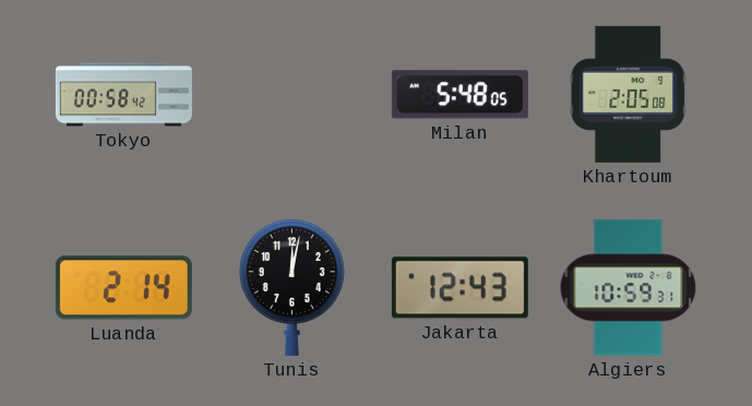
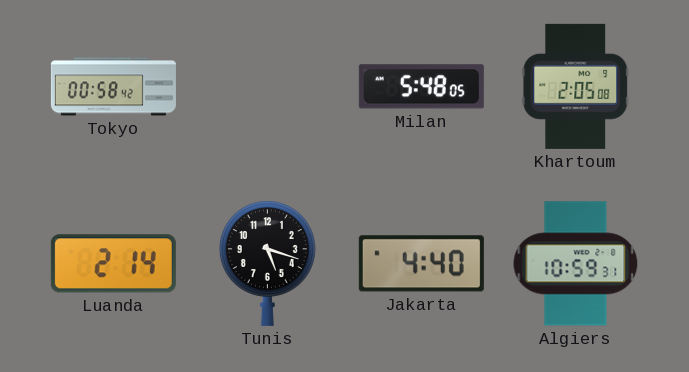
Tunis: 12:02 -> 5:18 (267, 263)
Jakarta: 12:43 -> 4:40 (421, 264)
